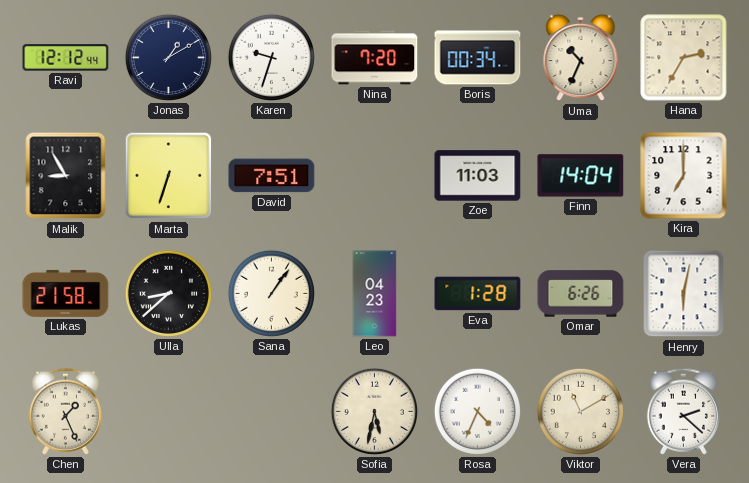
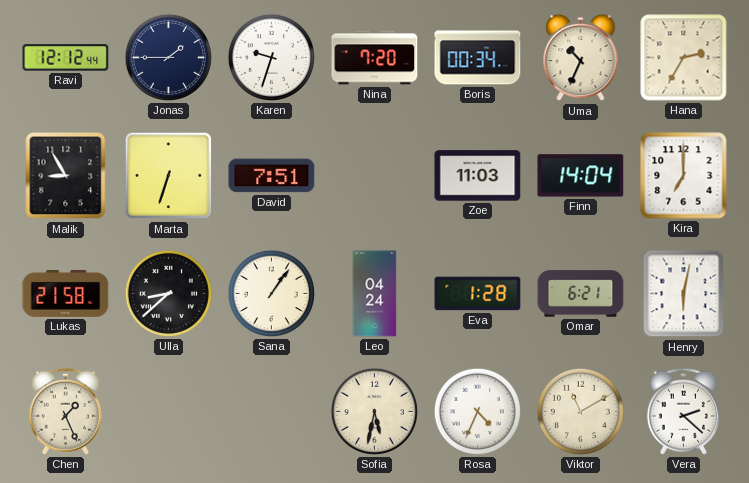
Jonas: 1:10 -> 1:45 (168, 57)
Leo: 04:23 -> 04:24 (375, 294)
Omar: 6:26 -> 6:21 (581, 294)
